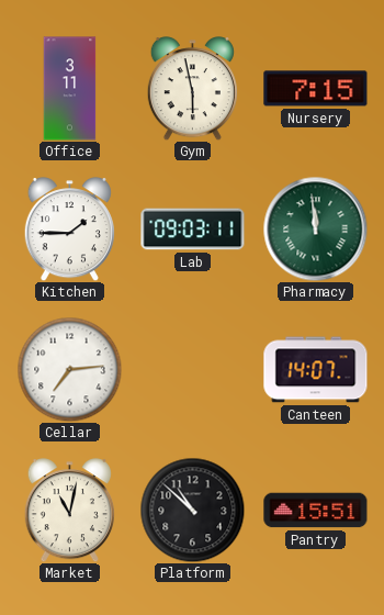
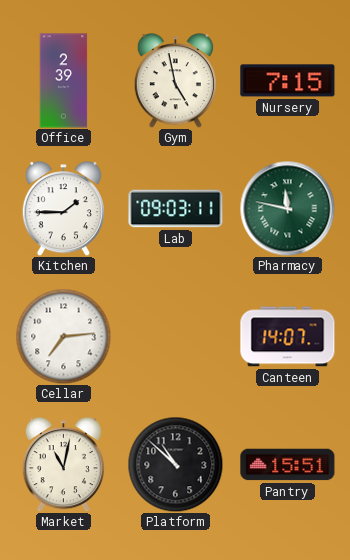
Office: 3:11 -> 2:39 (64, 81)
Gym: 5:58 -> 4:58 (175, 81)
Pharmacy: 11:59 -> 11:47 (287, 208)
